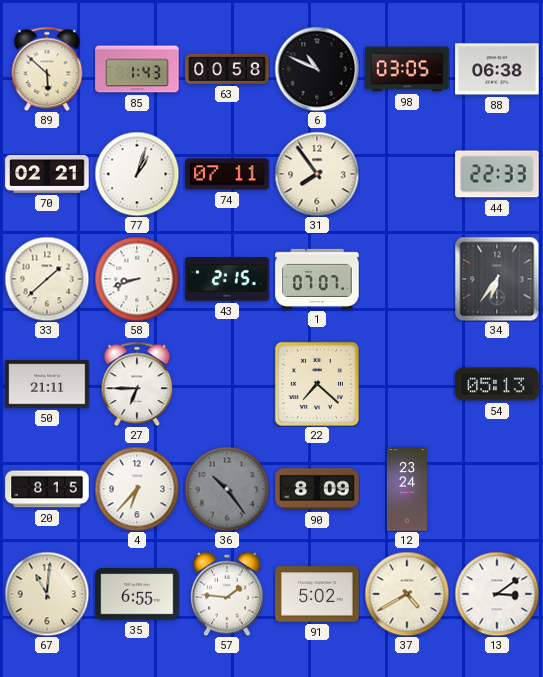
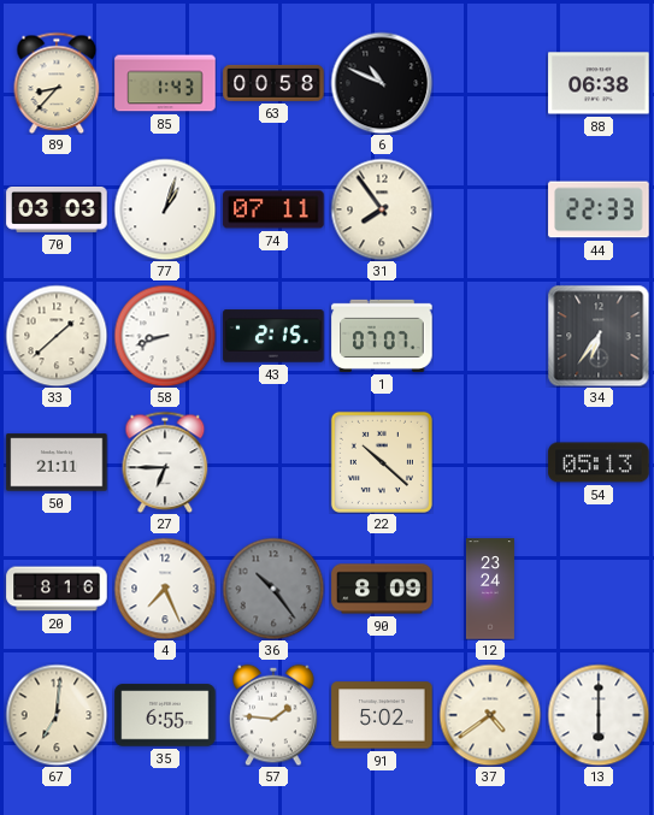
89: 5:52 -> 8:37 (57, 83)
98: 03:05 -> none (407, 69)
70: 02:21 -> 03:03 (57, 209)
22: 7:22 -> 10:22 (382, 462)
20: 8:15 -> 8:16 (57, 589)
4: 6:37 -> 7:26 (165, 589)
67: 11:01 -> 7:01 (57, 715)
37: 4:40 -> 4:39 (490, 715)
13: 3:09 -> 6:00 (599, 715)
